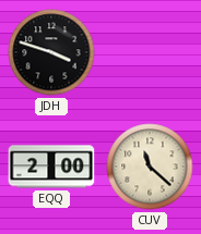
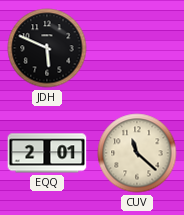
JDH: 3:48 -> 5:49 (47, 48)
EQQ: 2:00 -> 2:01 (47, 153)
